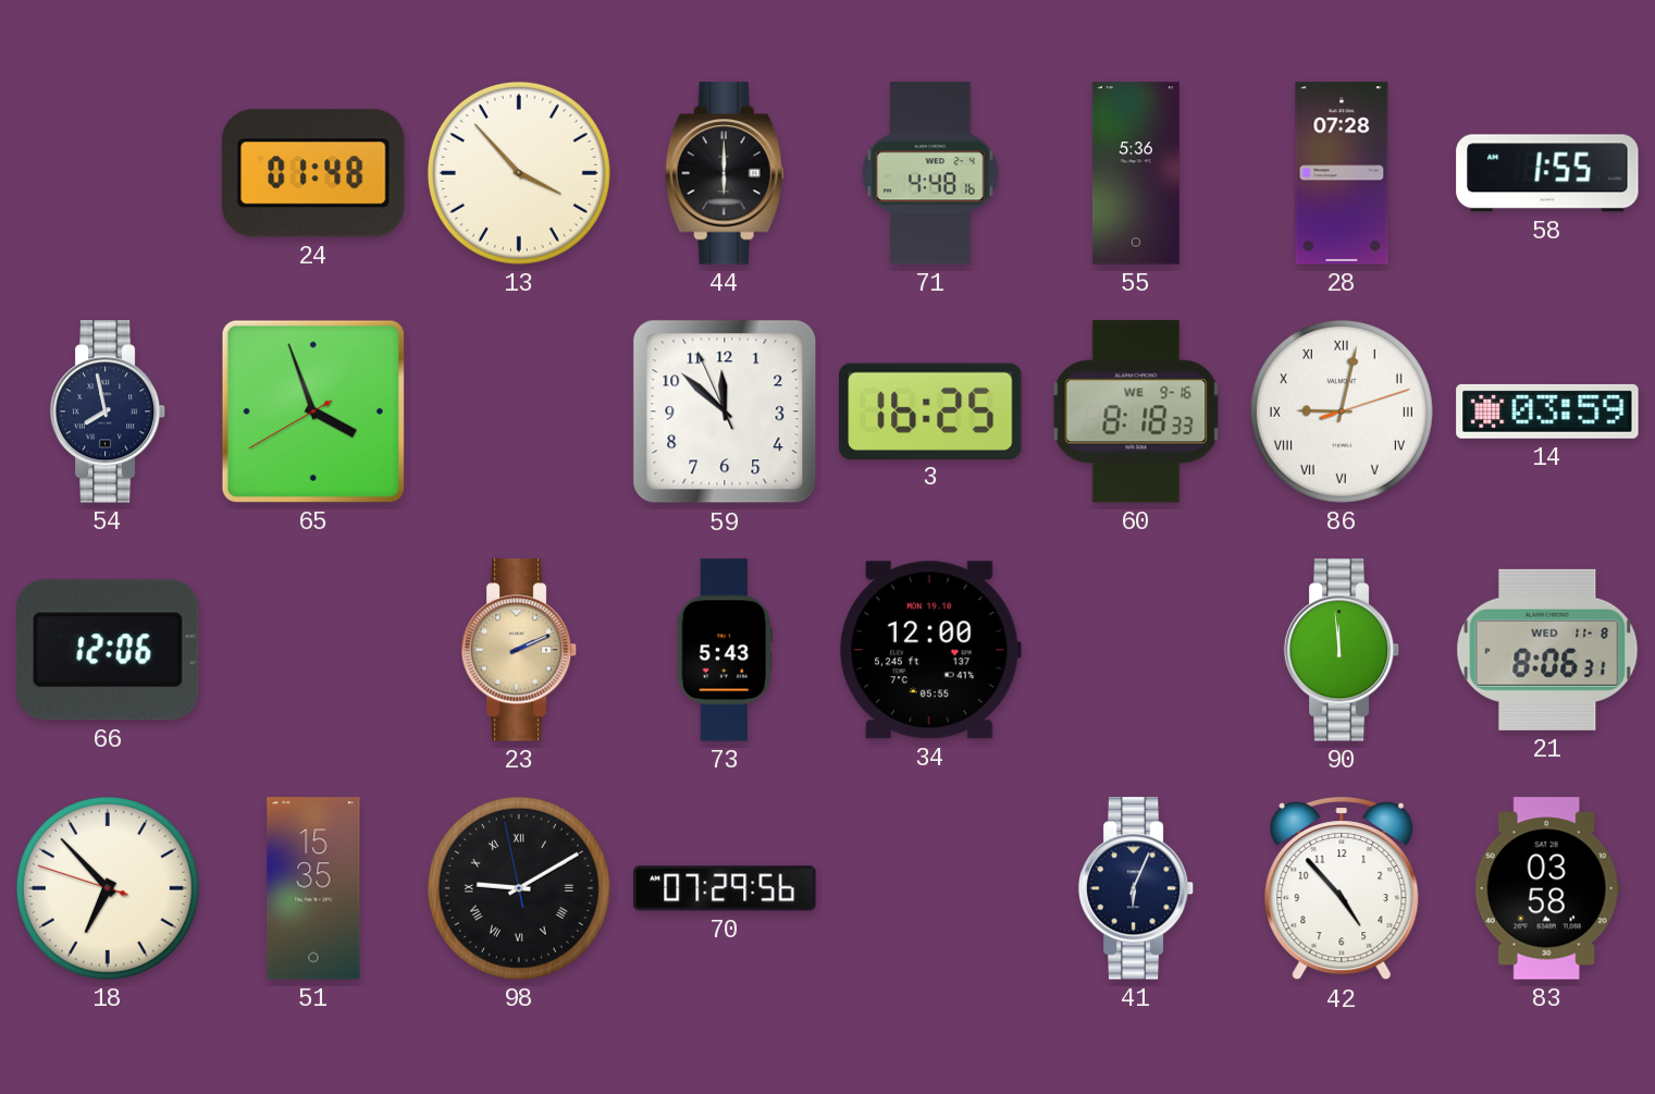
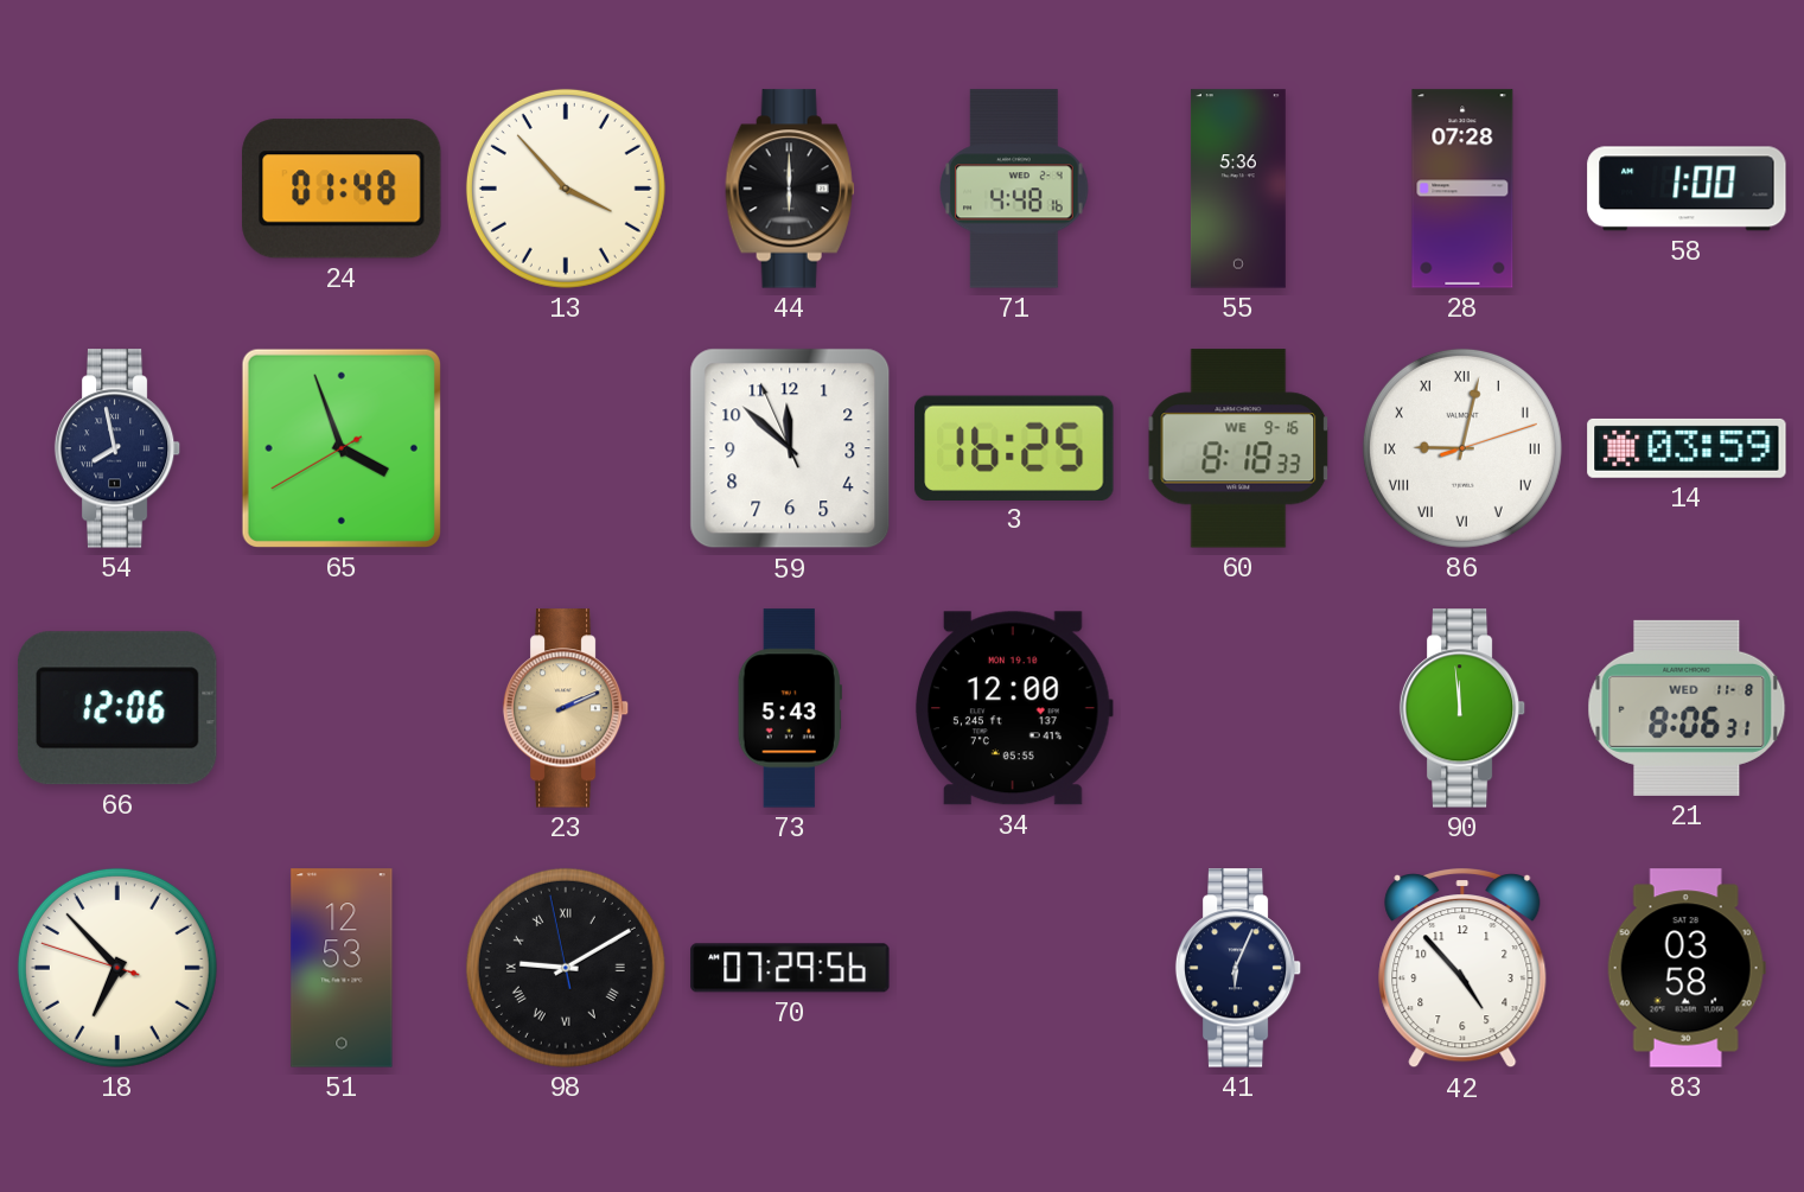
58: 1:55 -> 1:00 (1687, 189)
51: 15:35 -> 12:53 (342, 968)
